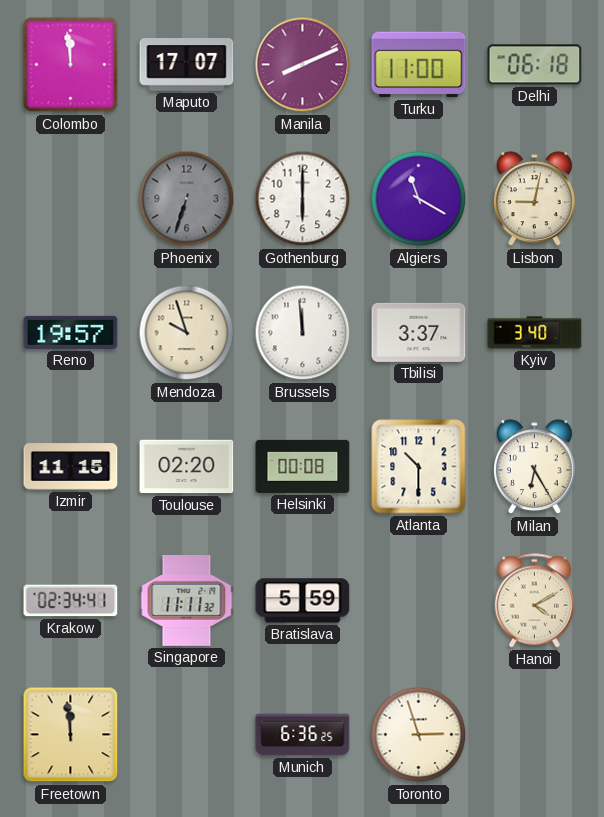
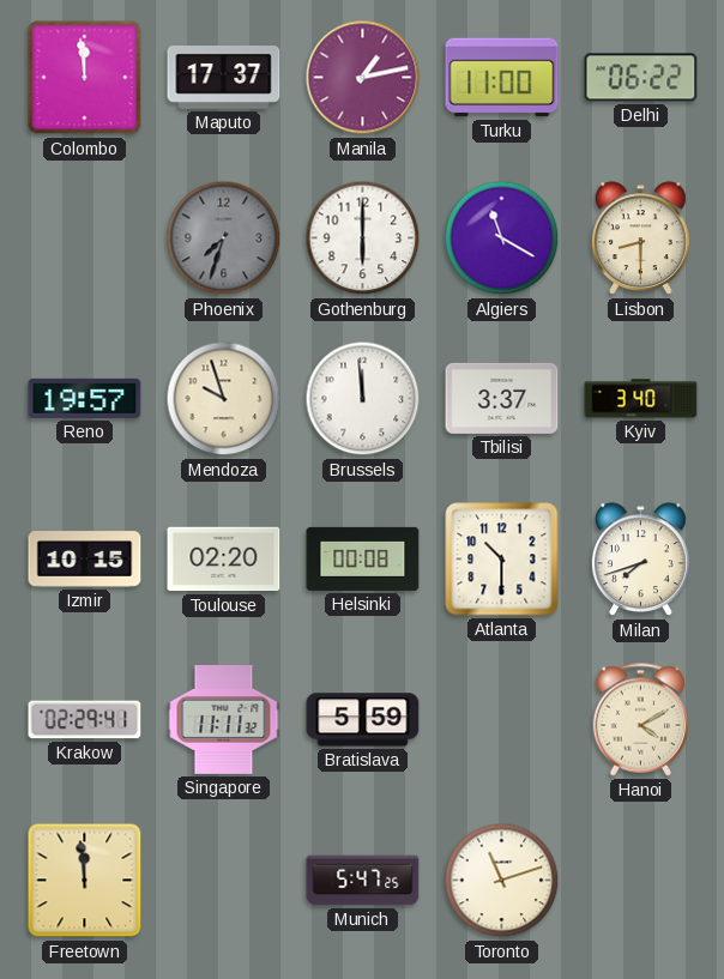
Maputo: 17:07 -> 17:37 (224, 78)
Manila: 8:11 -> 1:13 (363, 78)
Delhi: 06:18 -> 06:22 (641, 78)
Phoenix: 6:33 -> 7:33 (224, 238)
Lisbon: 9:02 -> 8:30 (640, 238)
Izmir: 11:15 -> 10:15 (85, 560)
Milan: 6:25 -> 7:42 (640, 560)
Krakow: 02:34 -> 02:29 (85, 720)
Munich: 6:36 -> 5:47 (363, 881)
Toronto: 2:57 -> 11:12 (502, 881)
